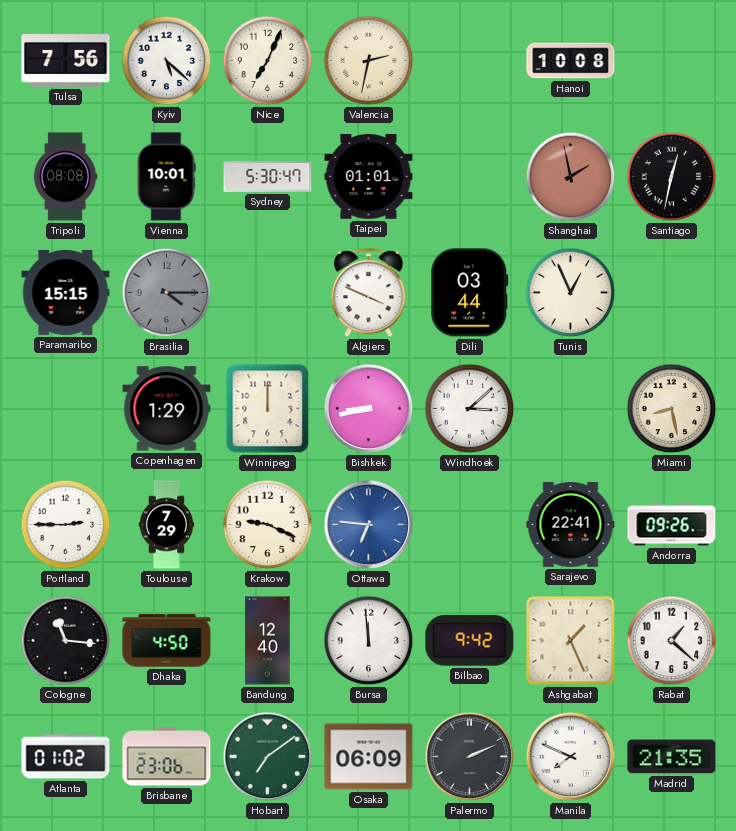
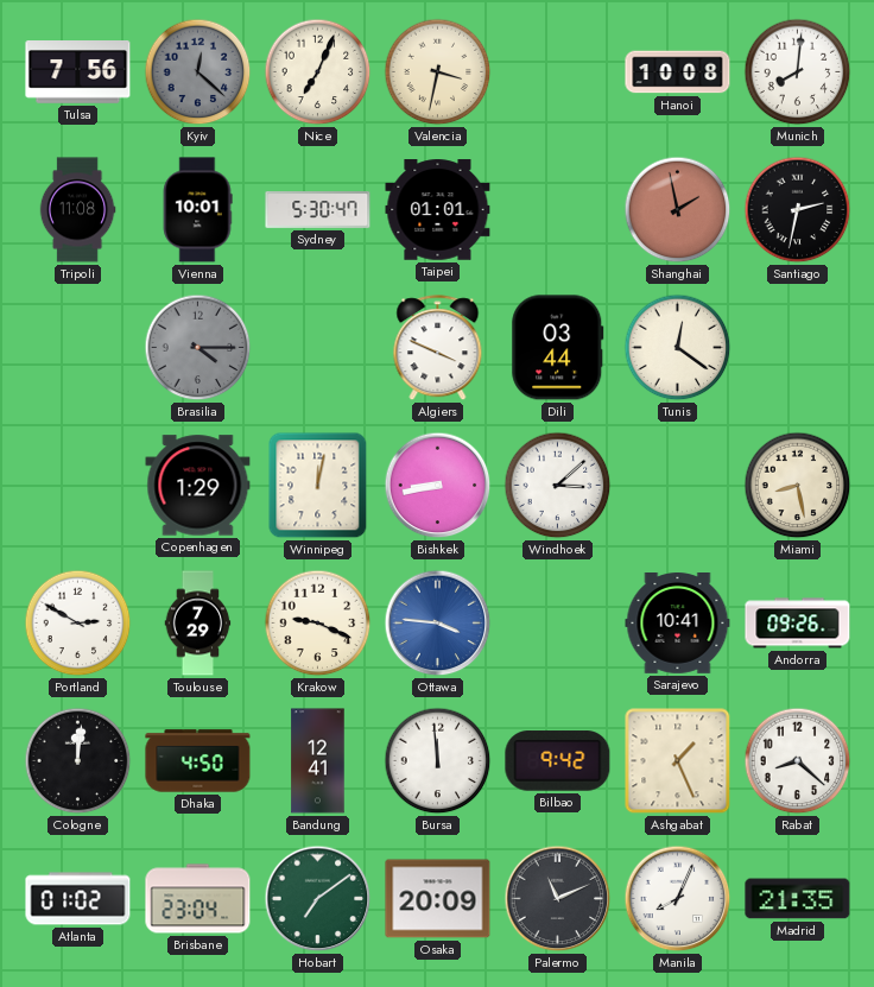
Kyiv: 5:22 -> 12:22 (198, 72)
Kyiv dial: white -> grey (198, 72)
Valencia: 2:32 -> 3:32 (438, 72)
Munich: none -> 8:01 (798, 72)
Tripoli: 08:08 -> 11:08 (77, 210)
Santiago: 12:32 -> 2:32 (798, 210)
Paramaribo: 15:15 -> none (66, 292)
Tunis: 12:56 -> 12:21 (678, 348)
Winnipeg: 12:00 -> 12:02 (318, 486)
Portland: 2:45 -> 2:50 (78, 624)
Ottawa: 6:46 -> 3:46 (438, 624)
Sarajevo: 22:41 -> 10:41 (678, 624)
Cologne: 11:16 -> 12:01 (78, 761)
Bandung: 12:40 -> 12:41 (318, 761)
Rabat: 1:22 -> 8:22 (798, 761)
Brisbane: 23:06 -> 23:04 (198, 899)
Osaka: 06:09 -> 20:09 (438, 899)
Palermo: 2:11 -> 11:11 (558, 899)
Manila: 7:49 -> 8:04 (678, 899)
